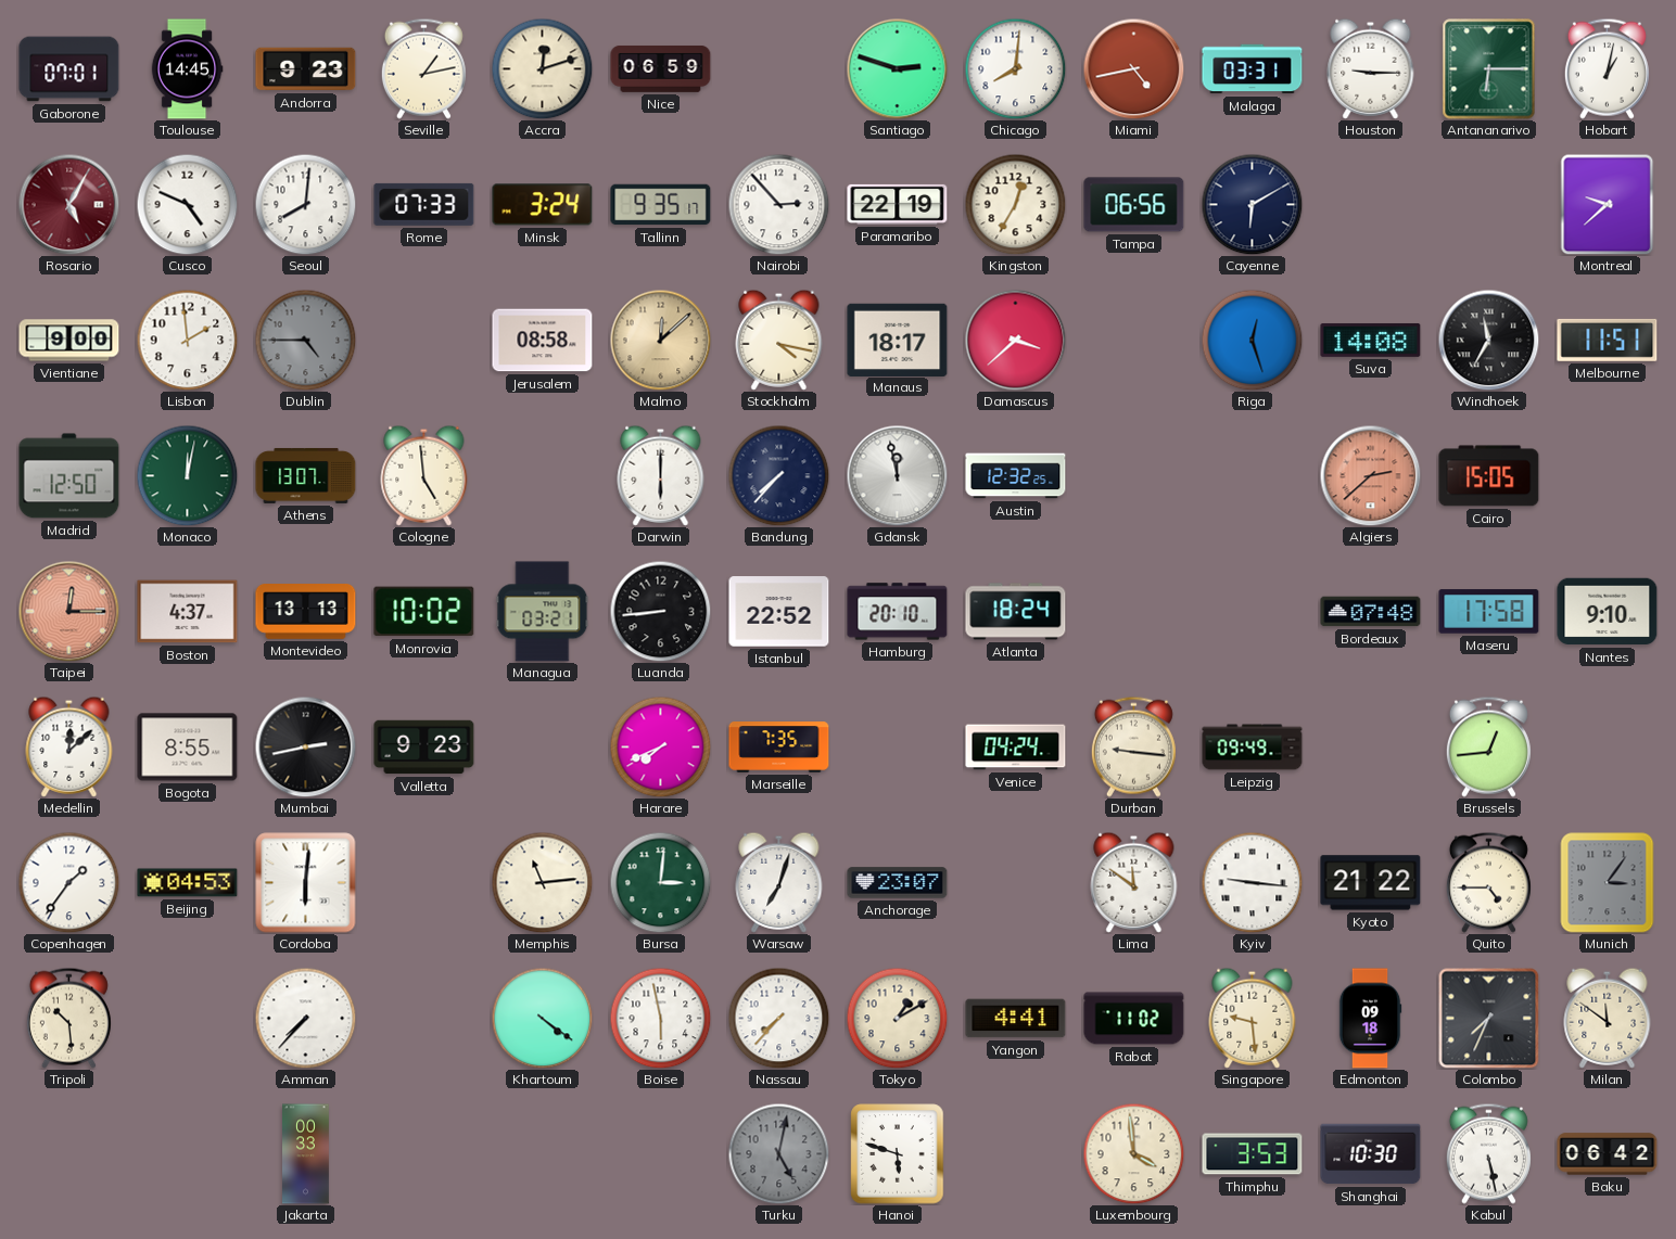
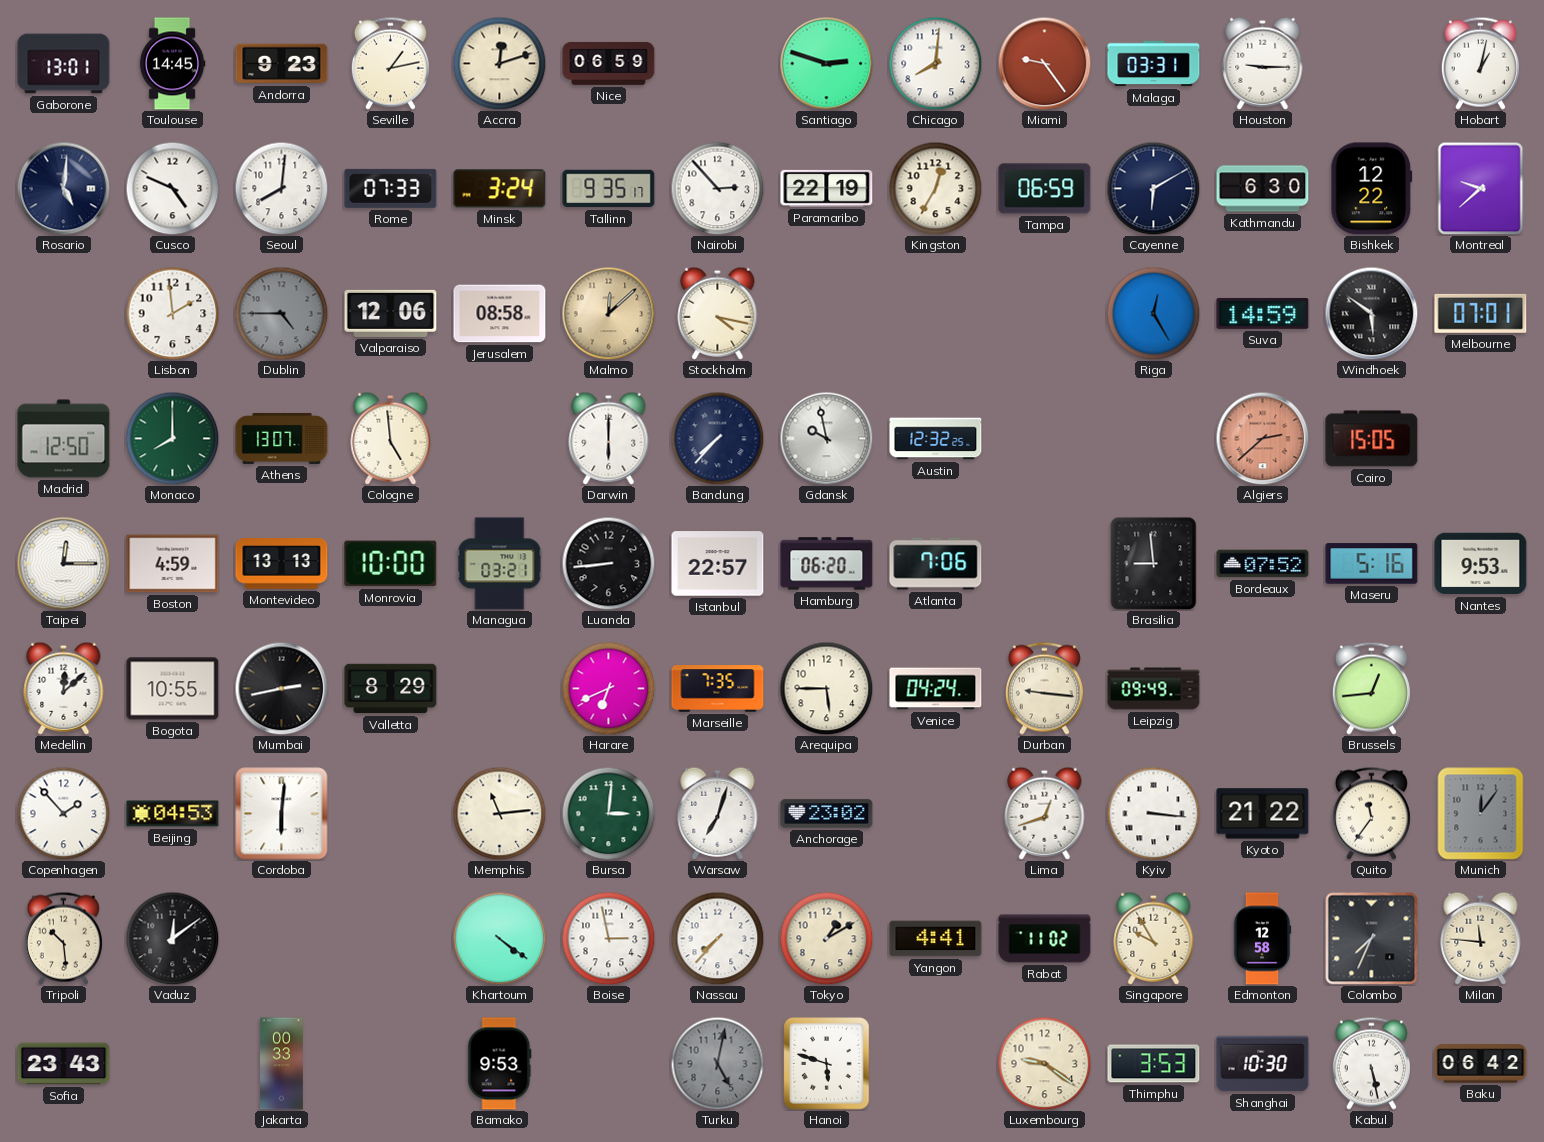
Gaborone: 07:01 -> 13:01 (64, 64)
Miami: 4:43 -> 9:24 (1044, 63)
Antananarivo: 6:15 -> none (1489, 69)
Rosario: 5:05 -> 5:01 (63, 188)
Rosario dial: burgundy -> navy (63, 188)
Tampa: 06:56 -> 06:59 (1045, 189)
Kathmandu: none -> 6:30 (1263, 189)
Bishkek: none -> 12:22 (1372, 189)
Vientiane: 9:00 -> none (69, 341)
Valparaiso: none -> 12:06 (391, 313)
Manaus: 18:17 -> none (898, 340)
Damascus: 3:38 -> none (1015, 340)
Riga: 12:27 -> 12:25 (1153, 313)
Suva: 14:08 -> 14:59 (1263, 313)
Windhoek: 11:35 -> 5:51 (1371, 313)
Melbourne: 11:51 -> 07:01 (1481, 313)
Monaco: 12:02 -> 8:00 (172, 438)
Gdansk: 11:58 -> 9:58 (826, 438)
Taipei dial: salmon -> white (63, 563)
Boston: 4:37 -> 4:59 (173, 564)
Monrovia: 10:02 -> 10:00 (391, 564)
Istanbul: 22:52 -> 22:57 (718, 564)
Hamburg: 20:10 -> 06:20 (827, 564)
Atlanta: 18:24 -> 7:06 (936, 564)
Brasilia: none -> 8:59 (1154, 563)
Bordeaux: 07:48 -> 07:52 (1263, 564)
Maseru: 17:58 -> 5:16 (1372, 564)
Nantes: 9:10 -> 9:53 (1481, 564)
Bogota: 8:55 -> 10:55 (173, 689)
Valletta: 9:23 -> 8:29 (391, 689)
Harare: 7:41 -> 6:41 (608, 688)
Arequipa: none -> 5:45 (826, 688)
Copenhagen: 1:36 -> 1:53 (63, 813)
Anchorage: 23:07 -> 23:02 (827, 814)
Lima: 11:51 -> 12:42 (1045, 813)
Kyiv: 9:16 -> 3:16 (1153, 813)
Quito: 4:45 -> 11:36 (1371, 813)
Munich: 3:06 -> 12:06 (1481, 814)
Vaduz: none -> 12:09 (172, 938)
Amman: 7:37 -> none (305, 1018)
Boise: 5:58 -> 2:58 (608, 938)
Singapore: 9:29 -> 9:55 (1154, 938)
Edmonton: 09:18 -> 12:58 (1262, 939)
Milan: 11:51 -> 11:46 (1481, 938)
Sofia: none -> 23:43 (64, 1064)
Bamako: none -> 9:53 (500, 1064)
Luxembourg: 3:59 -> 9:21 (1044, 1063)
